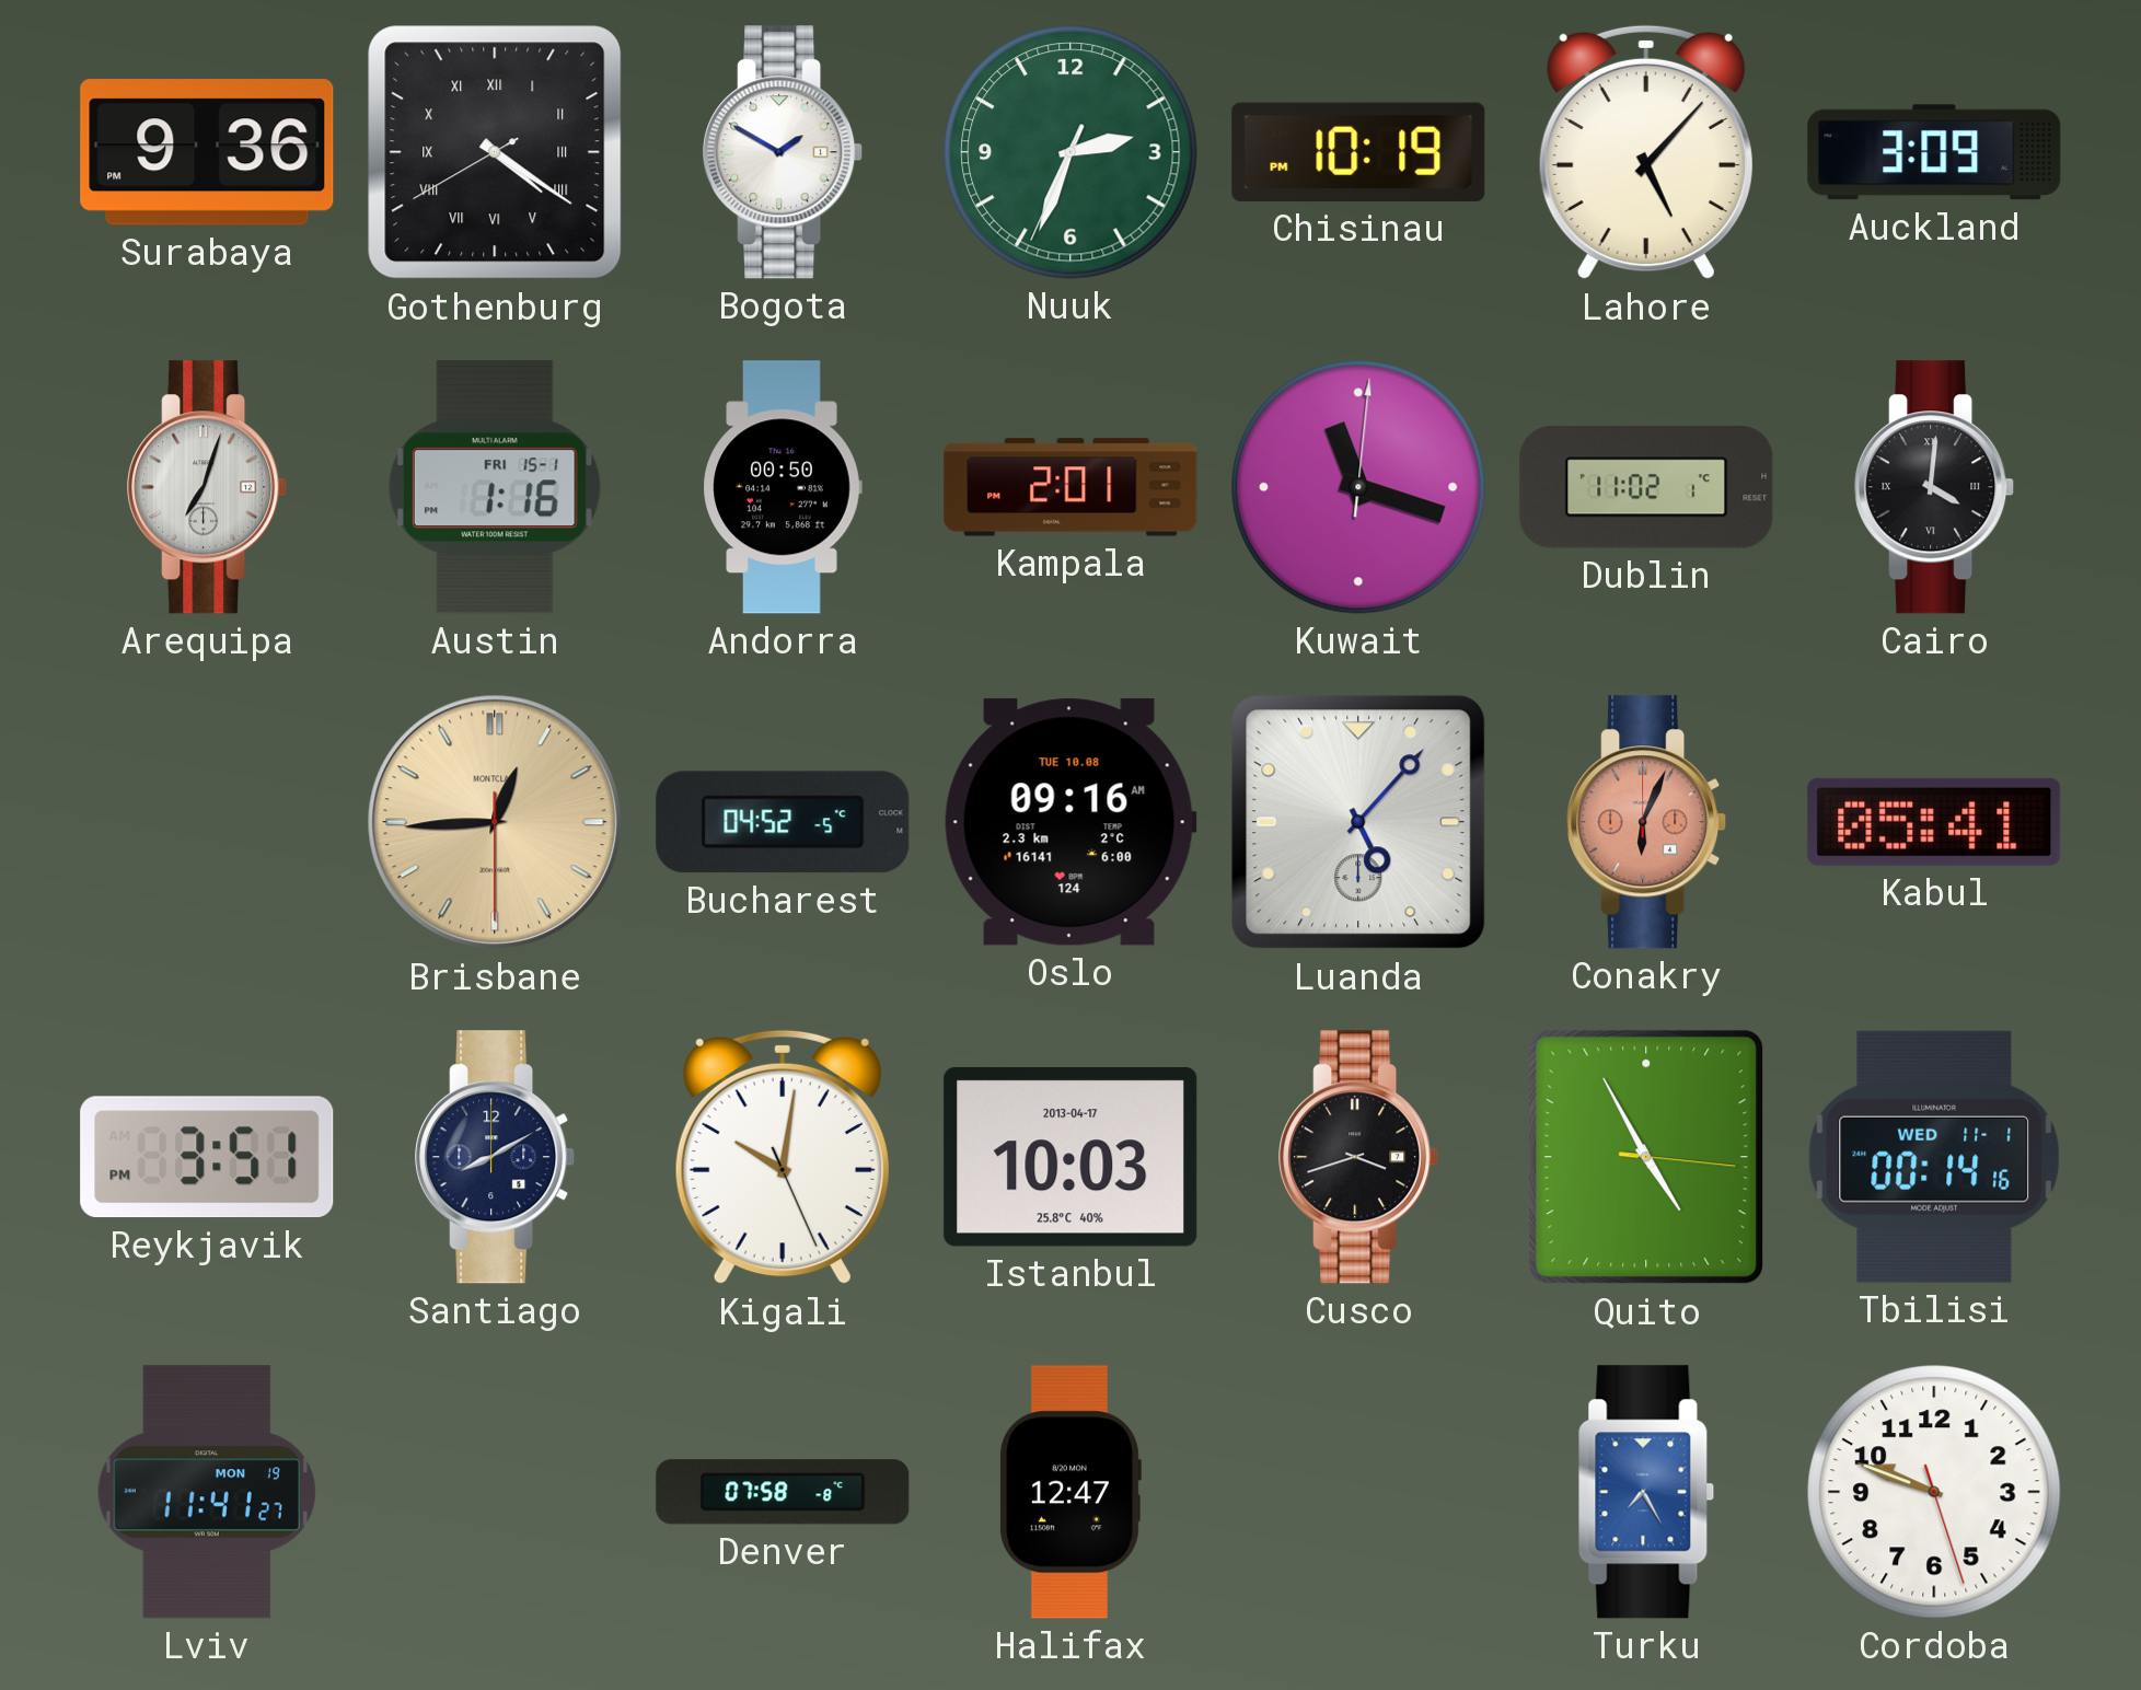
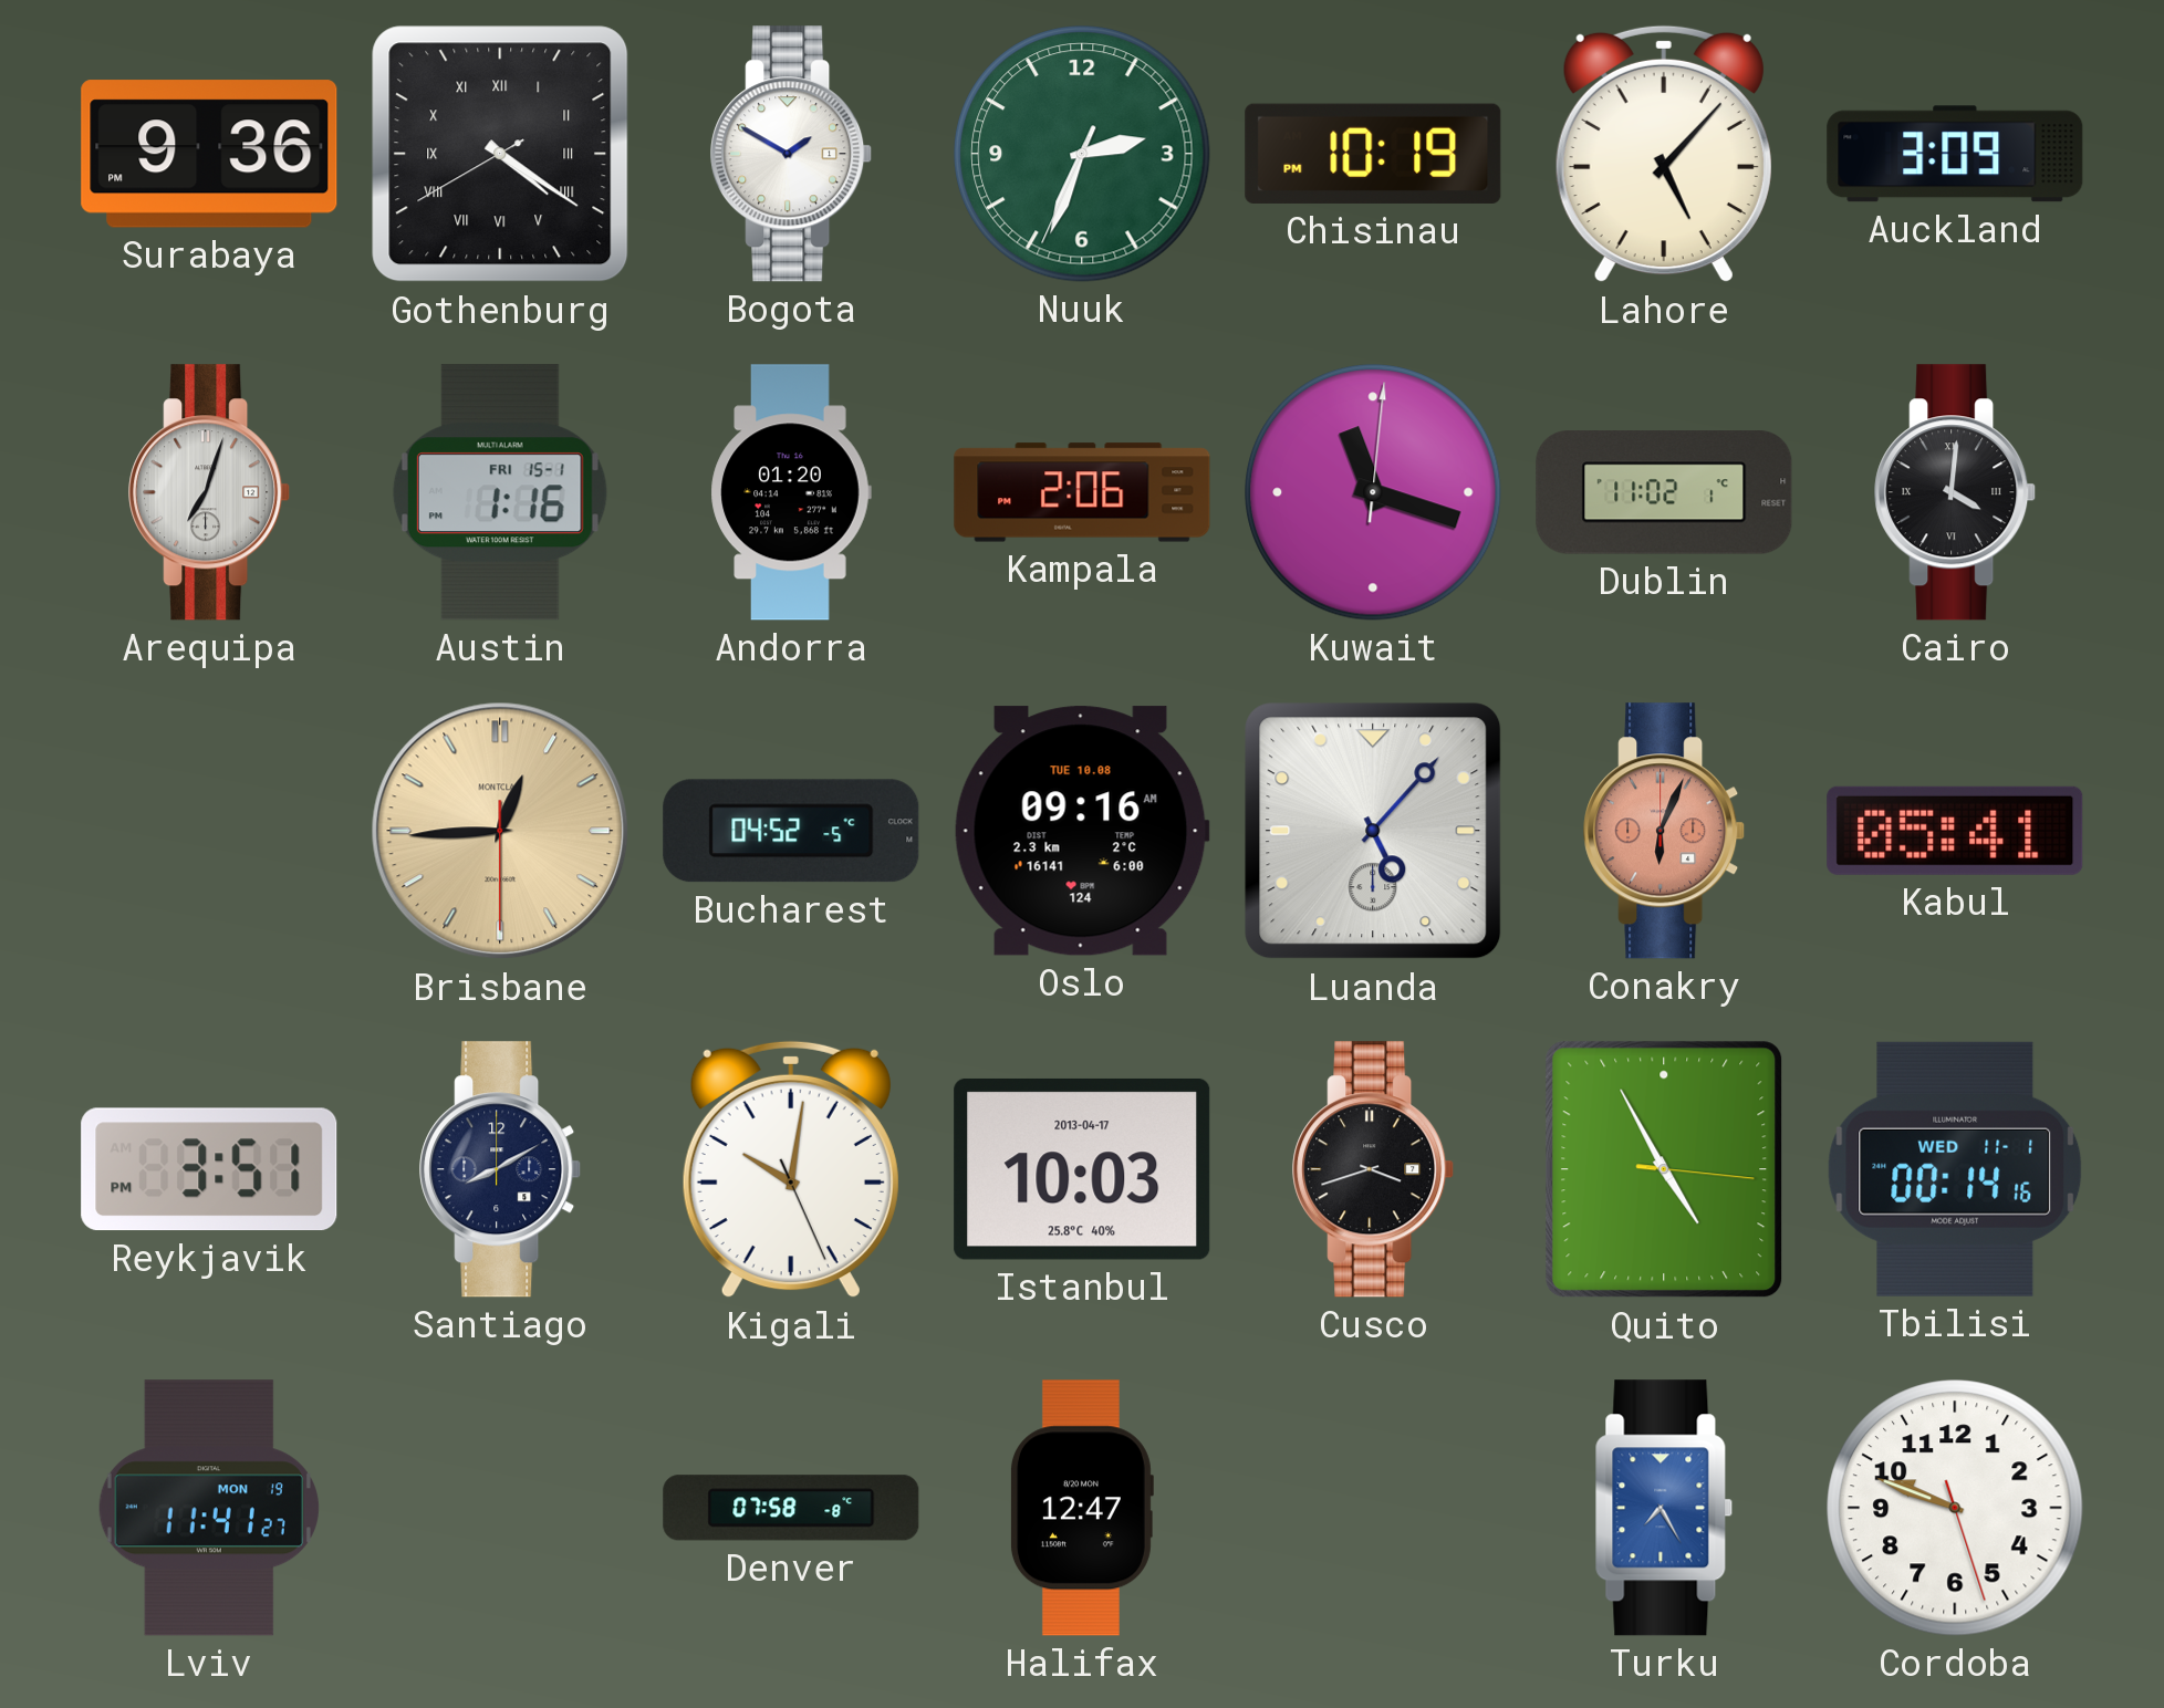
Andorra: 00:50 -> 01:20 (791, 492)
Kampala: 2:01 -> 2:06 (1082, 492)
